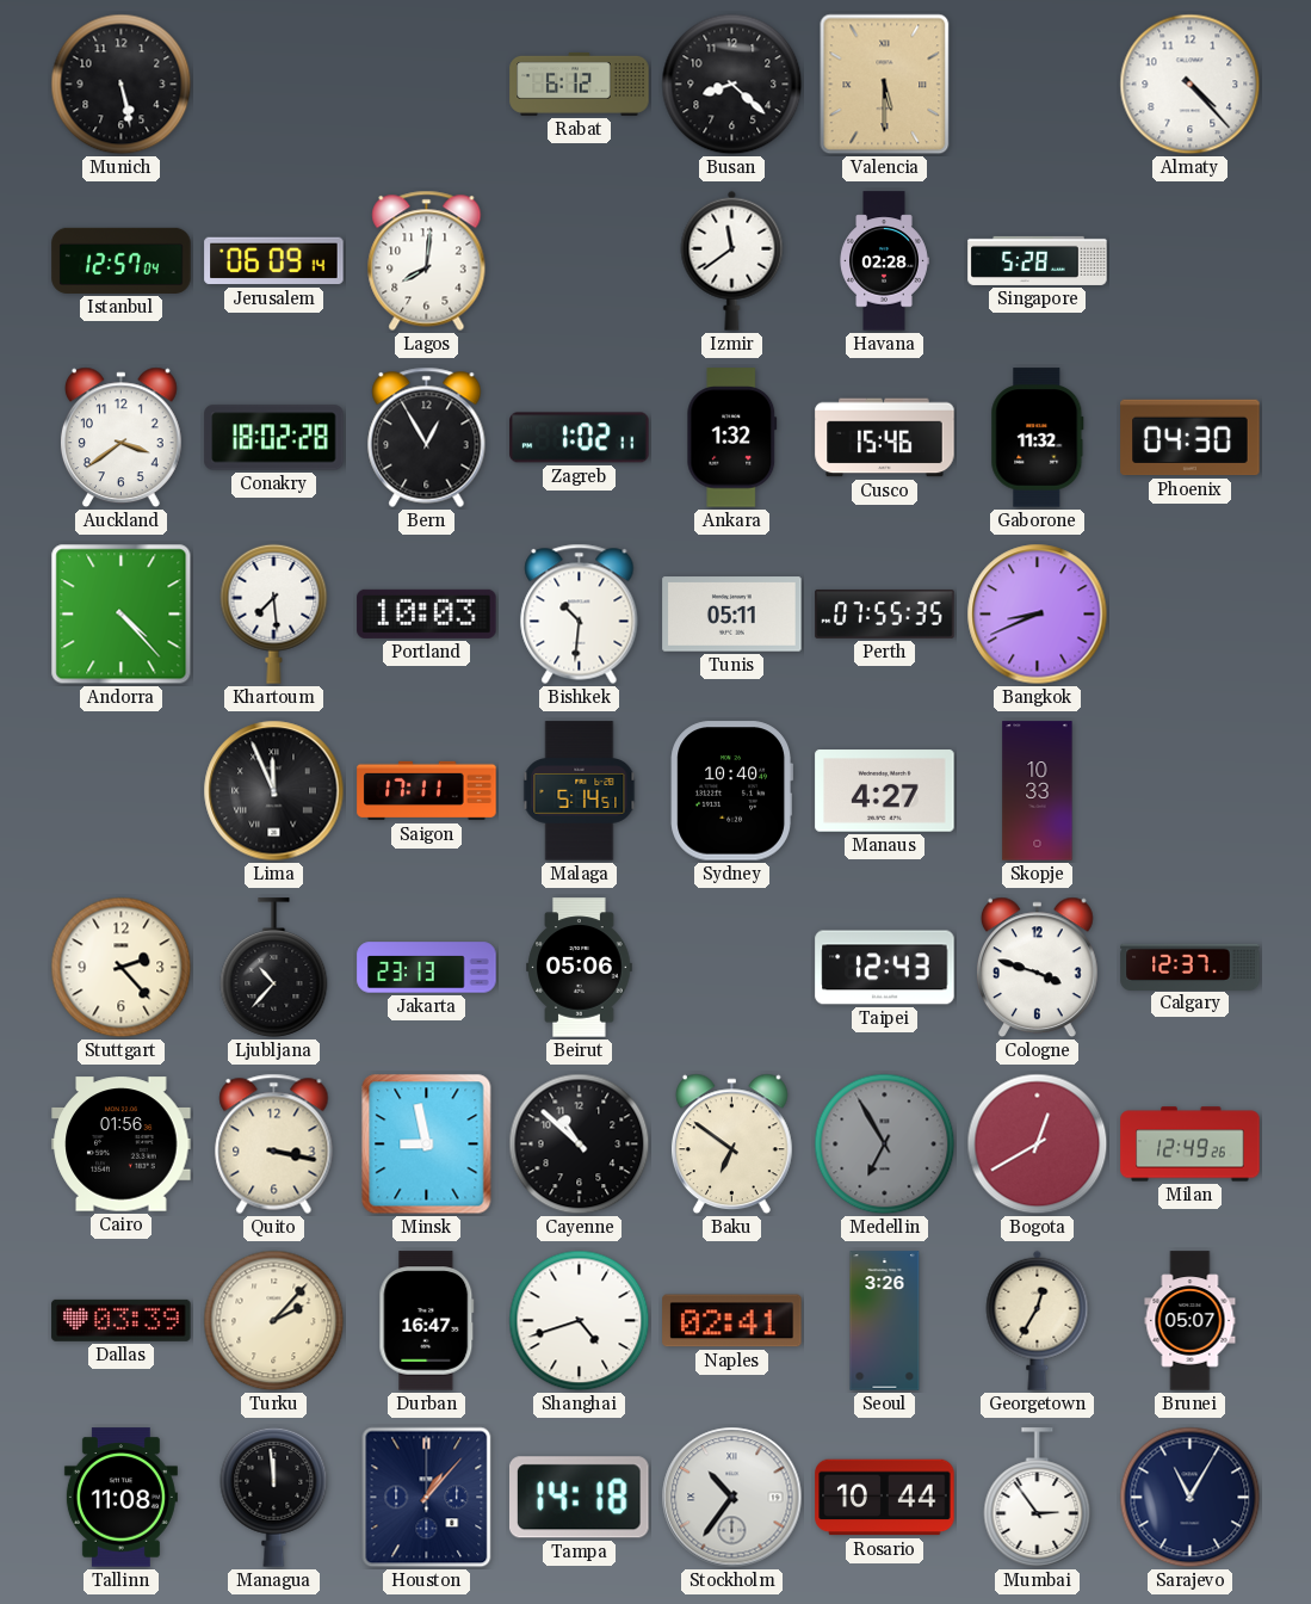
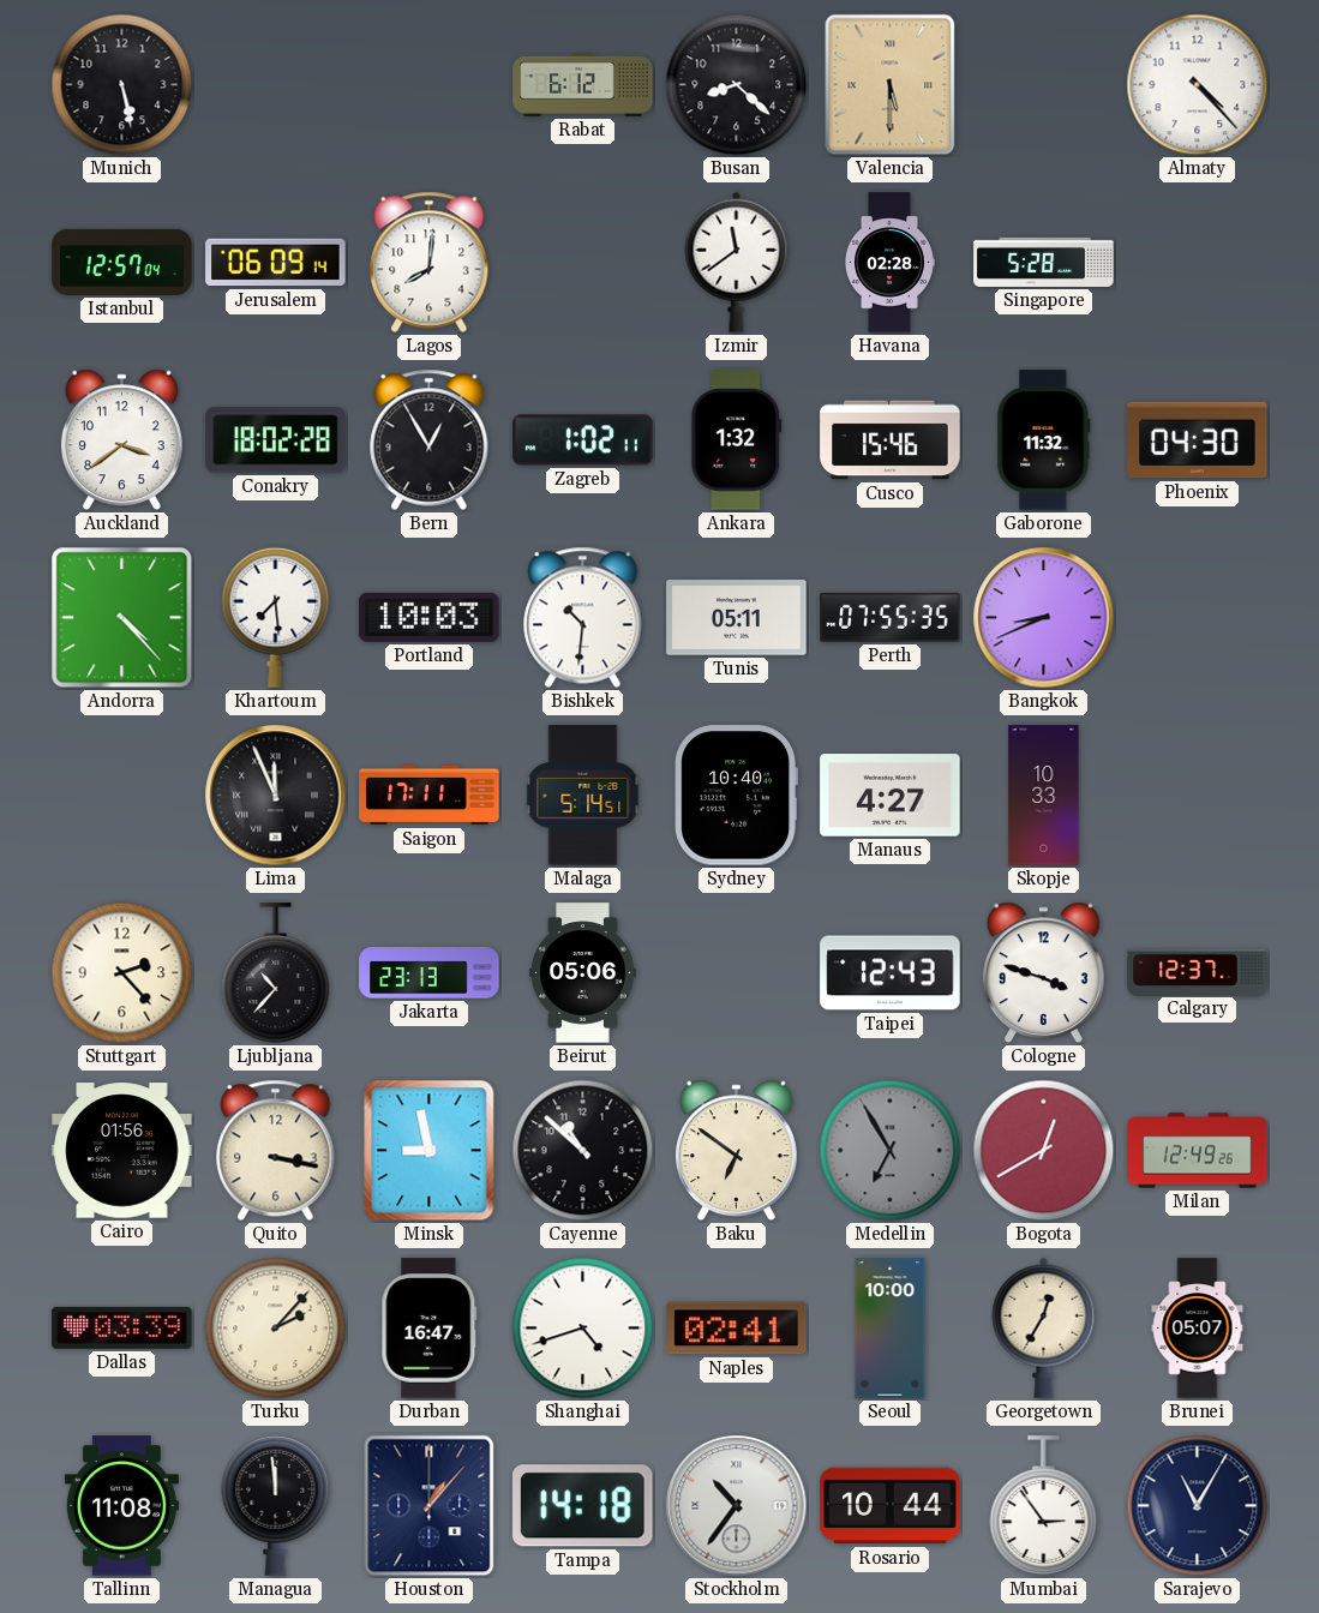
Seoul: 3:26 -> 10:00 (891, 1329)
